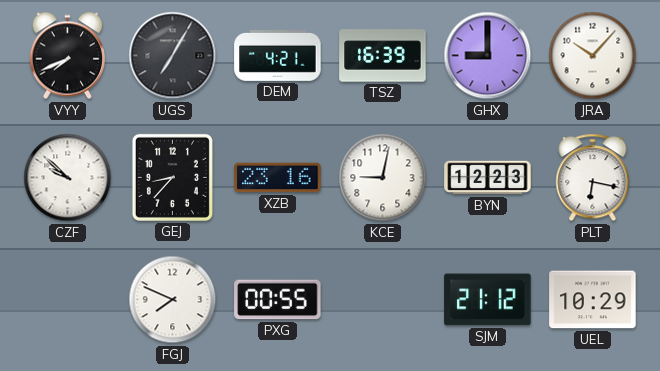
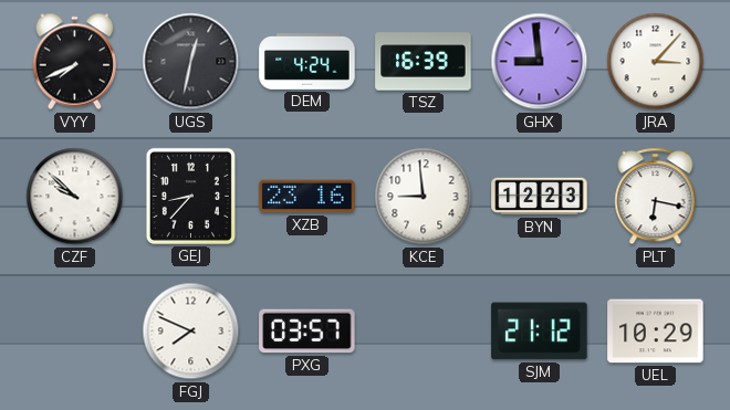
UGS: 7:05 -> 12:32 (191, 62)
DEM: 4:21 -> 4:24 (307, 62)
GHX: 9:00 -> 8:59 (540, 62)
JRA: 10:07 -> 3:07 (656, 62)
KCE: 9:02 -> 8:59 (424, 197)
PXG: 00:55 -> 03:57 (307, 332)
